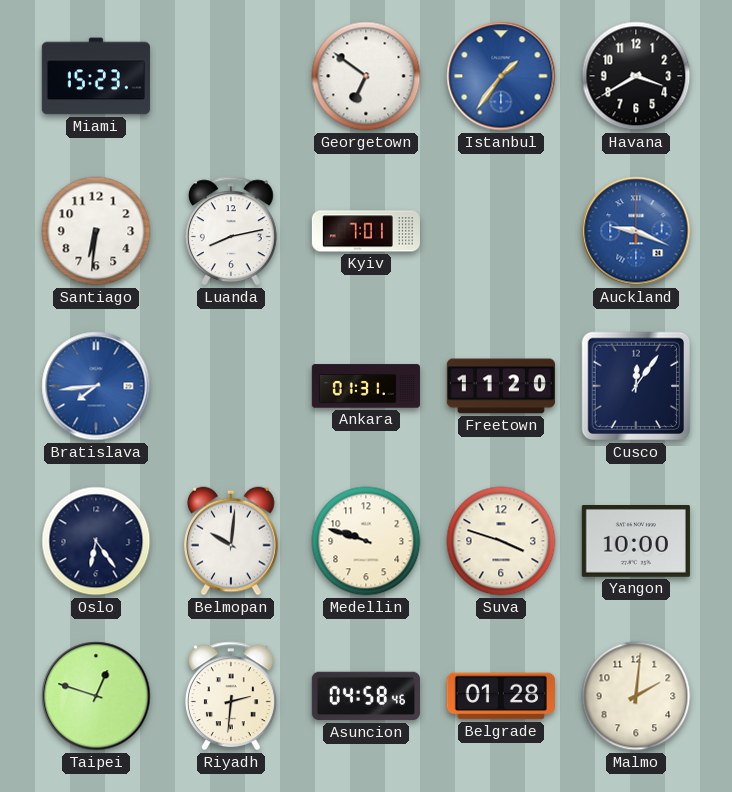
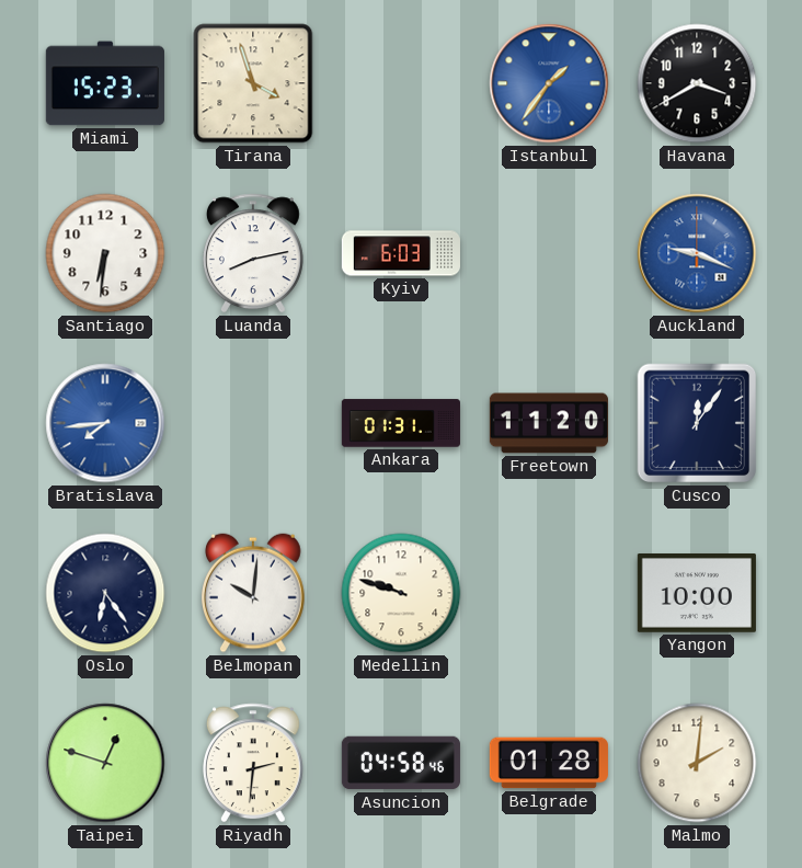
Tirana: none -> 3:57 (253, 83)
Georgetown: 6:51 -> none (366, 76)
Kyiv: 7:01 -> 6:03 (401, 253)
Suva: 3:48 -> none (501, 541)
